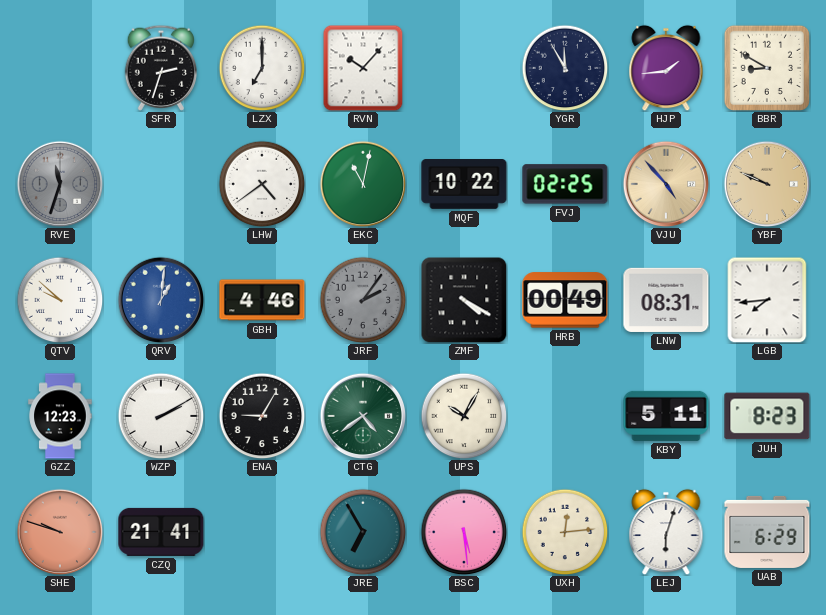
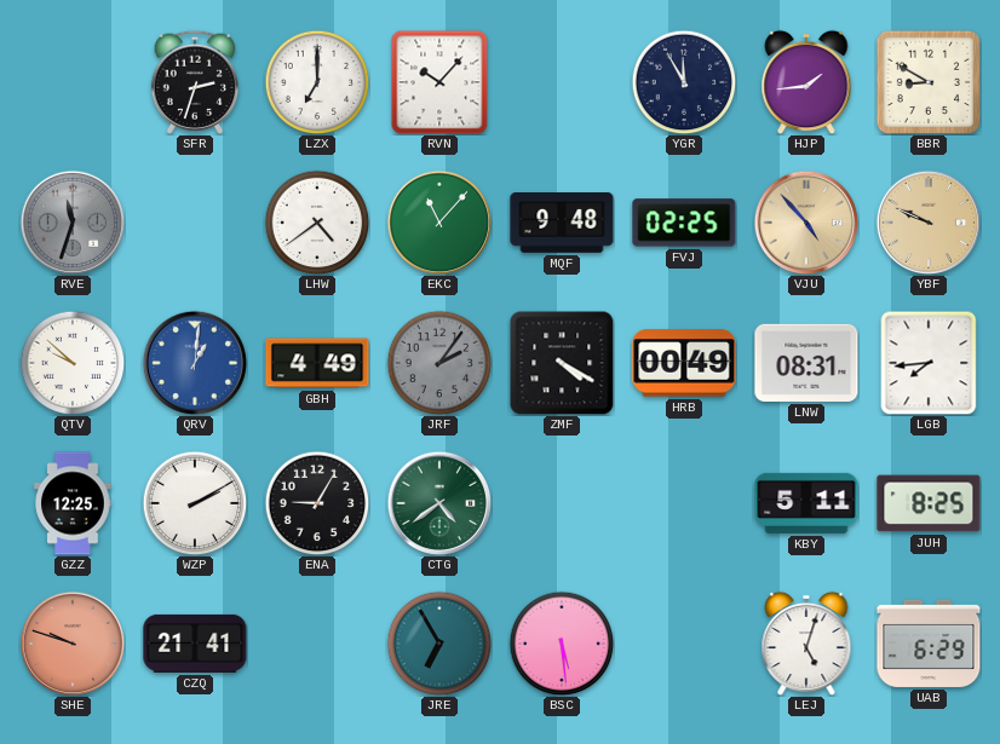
EKC: 11:02 -> 11:07 (439, 223)
MQF: 10:22 -> 9:48 (562, 224)
GBH: 4:46 -> 4:49 (317, 363)
GZZ: 12:23 -> 12:25 (73, 503)
UPS: 10:05 -> none (464, 416)
JUH: 8:23 -> 8:25 (929, 503)
UXH: 12:14 -> none (565, 532)
LEJ: 6:03 -> 5:03 (806, 644)
